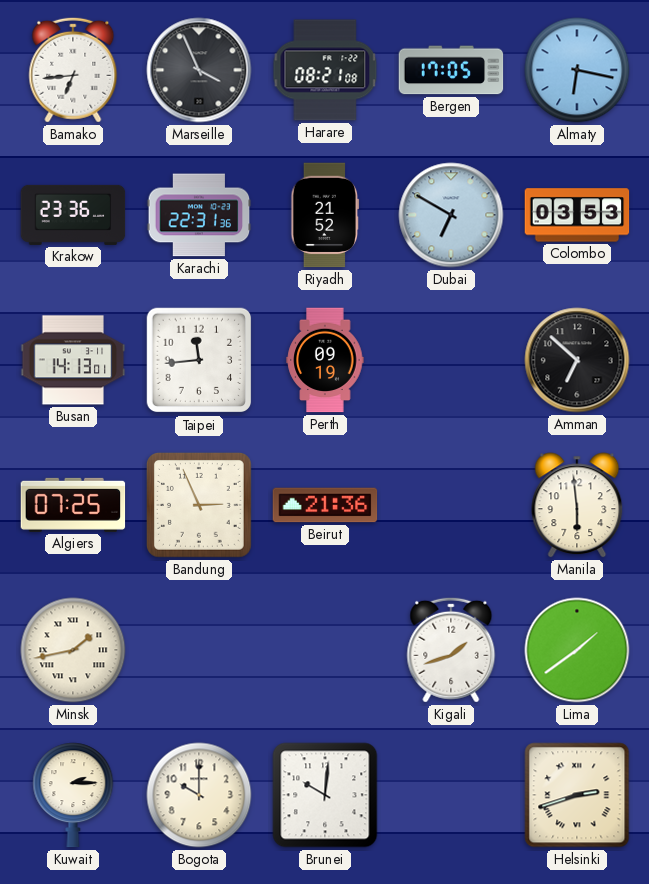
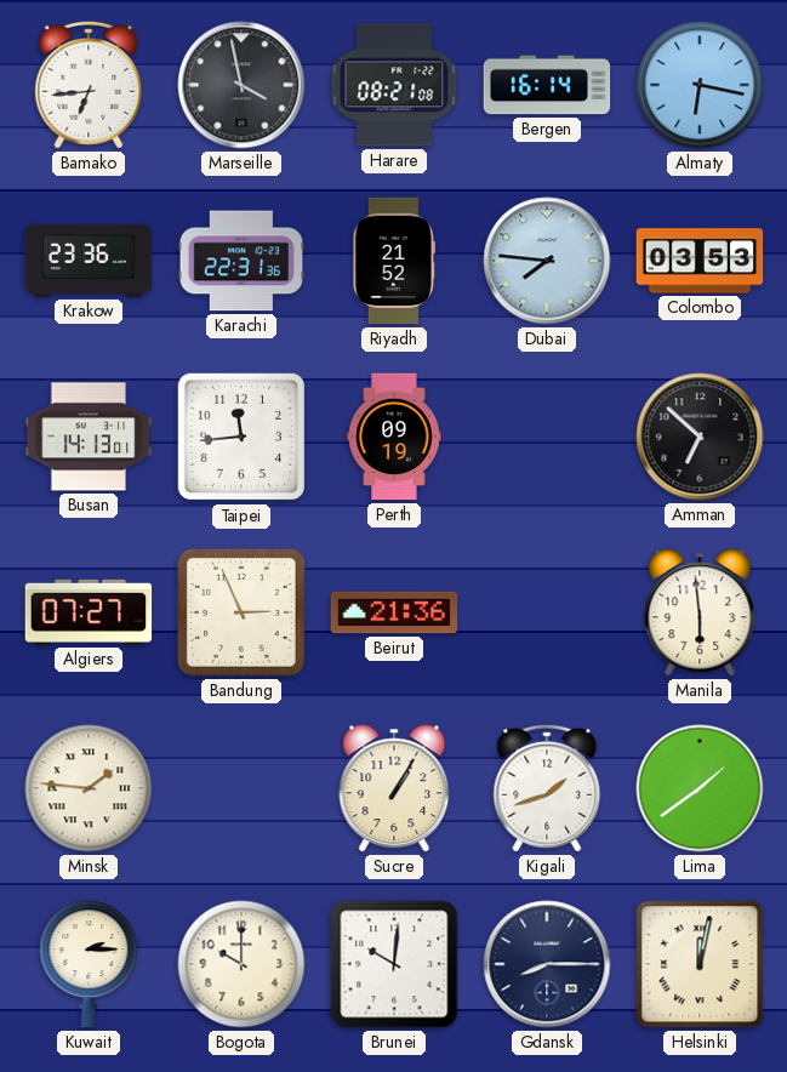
Marseille: 3:56 -> 3:58 (241, 85)
Bergen: 17:05 -> 16:14 (547, 85)
Dubai: 6:50 -> 7:46 (547, 261)
Algiers: 07:25 -> 07:27 (89, 612)
Minsk: 1:43 -> 1:46 (89, 788)
Sucre: none -> 1:05 (394, 788)
Gdansk: none -> 8:15 (547, 964)
Helsinki: 2:42 -> 12:02 (700, 964)
